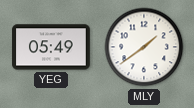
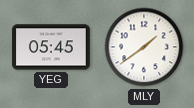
YEG: 05:49 -> 05:45 (51, 47)
